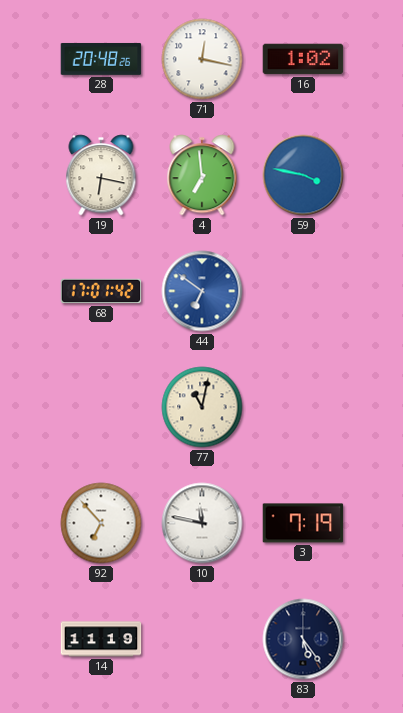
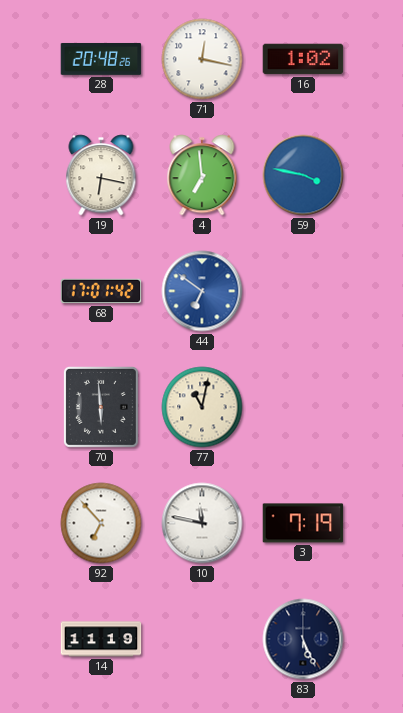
70: none -> 5:59 (101, 407)
83: 5:24 -> 5:26 (303, 639)
